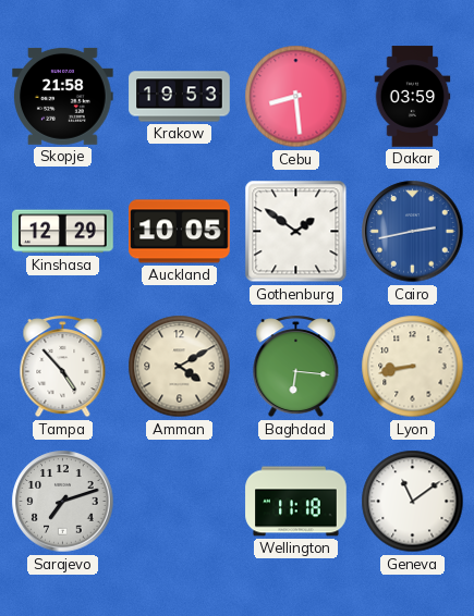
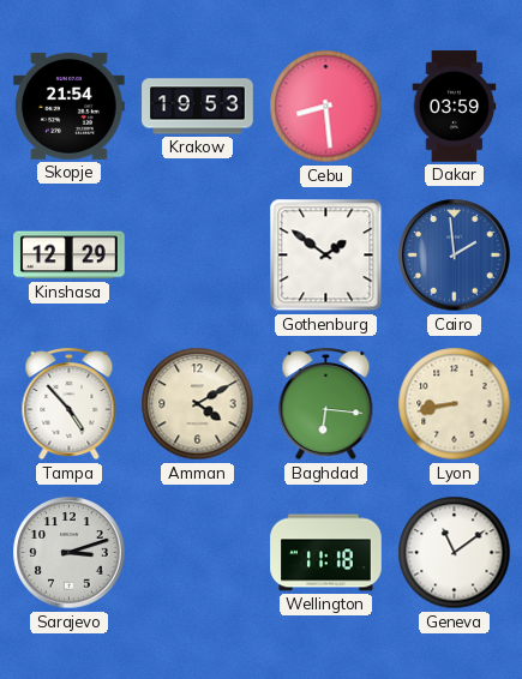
Skopje: 21:58 -> 21:54 (70, 106)
Auckland: 10:05 -> none (180, 232)
Cairo: 2:43 -> 1:59 (455, 256)
Sarajevo: 7:12 -> 3:12 (70, 553)
